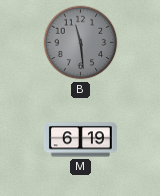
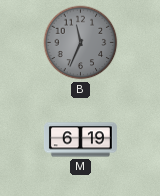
B: 11:29 -> 11:34 (81, 43)
